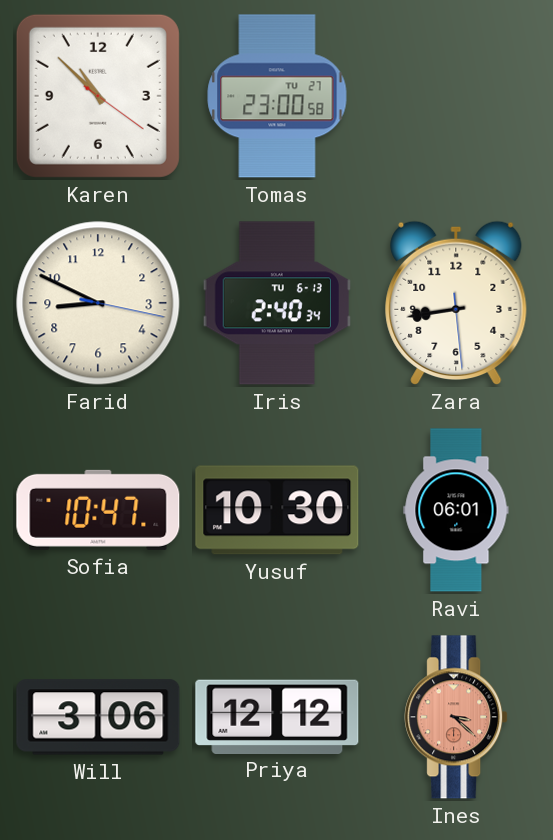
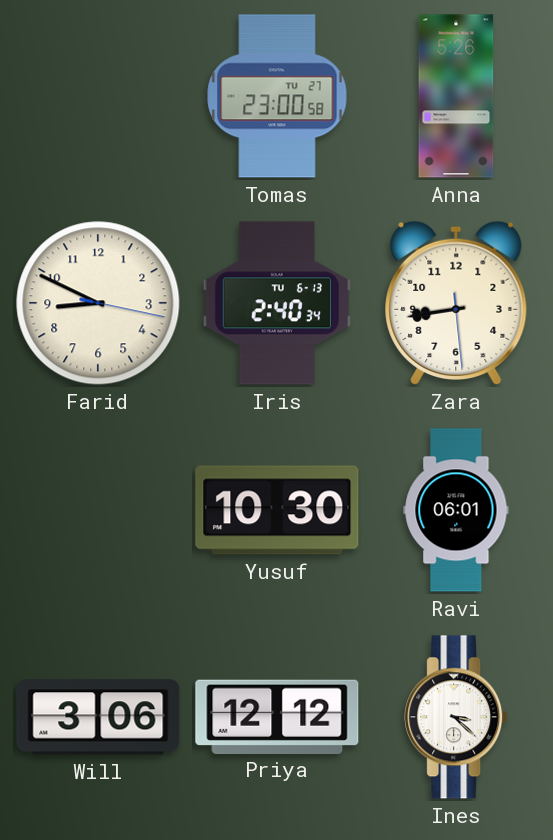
Karen: 10:52 -> none (98, 96)
Anna: none -> 5:26 (456, 96)
Sofia: 10:47 -> none (98, 510)
Ines dial: salmon -> white (456, 717)
